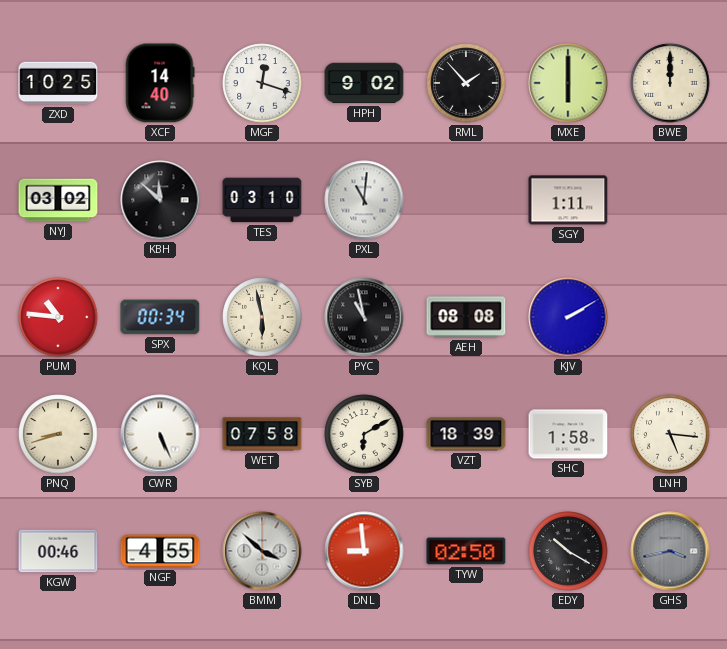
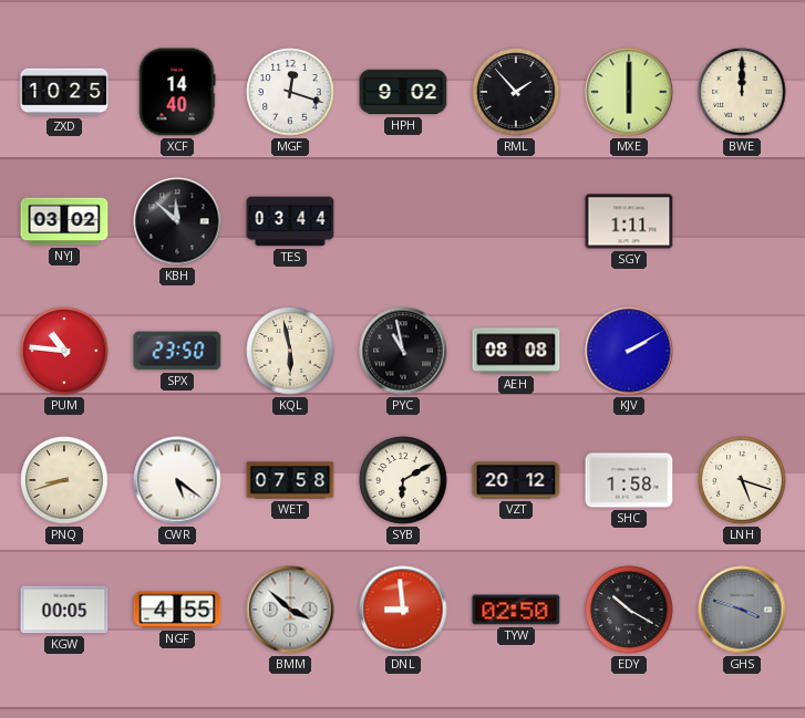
TES: 03:10 -> 03:44 (290, 221)
PXL: 11:01 -> none (364, 200)
SPX: 00:34 -> 23:50 (177, 351)
CWR: 5:26 -> 5:21 (177, 480)
VZT: 18:39 -> 20:12 (516, 480)
LNH: 5:16 -> 5:18 (742, 480)
KGW: 00:46 -> 00:05 (64, 610)
GHS: 3:43 -> 3:48 (742, 610)
